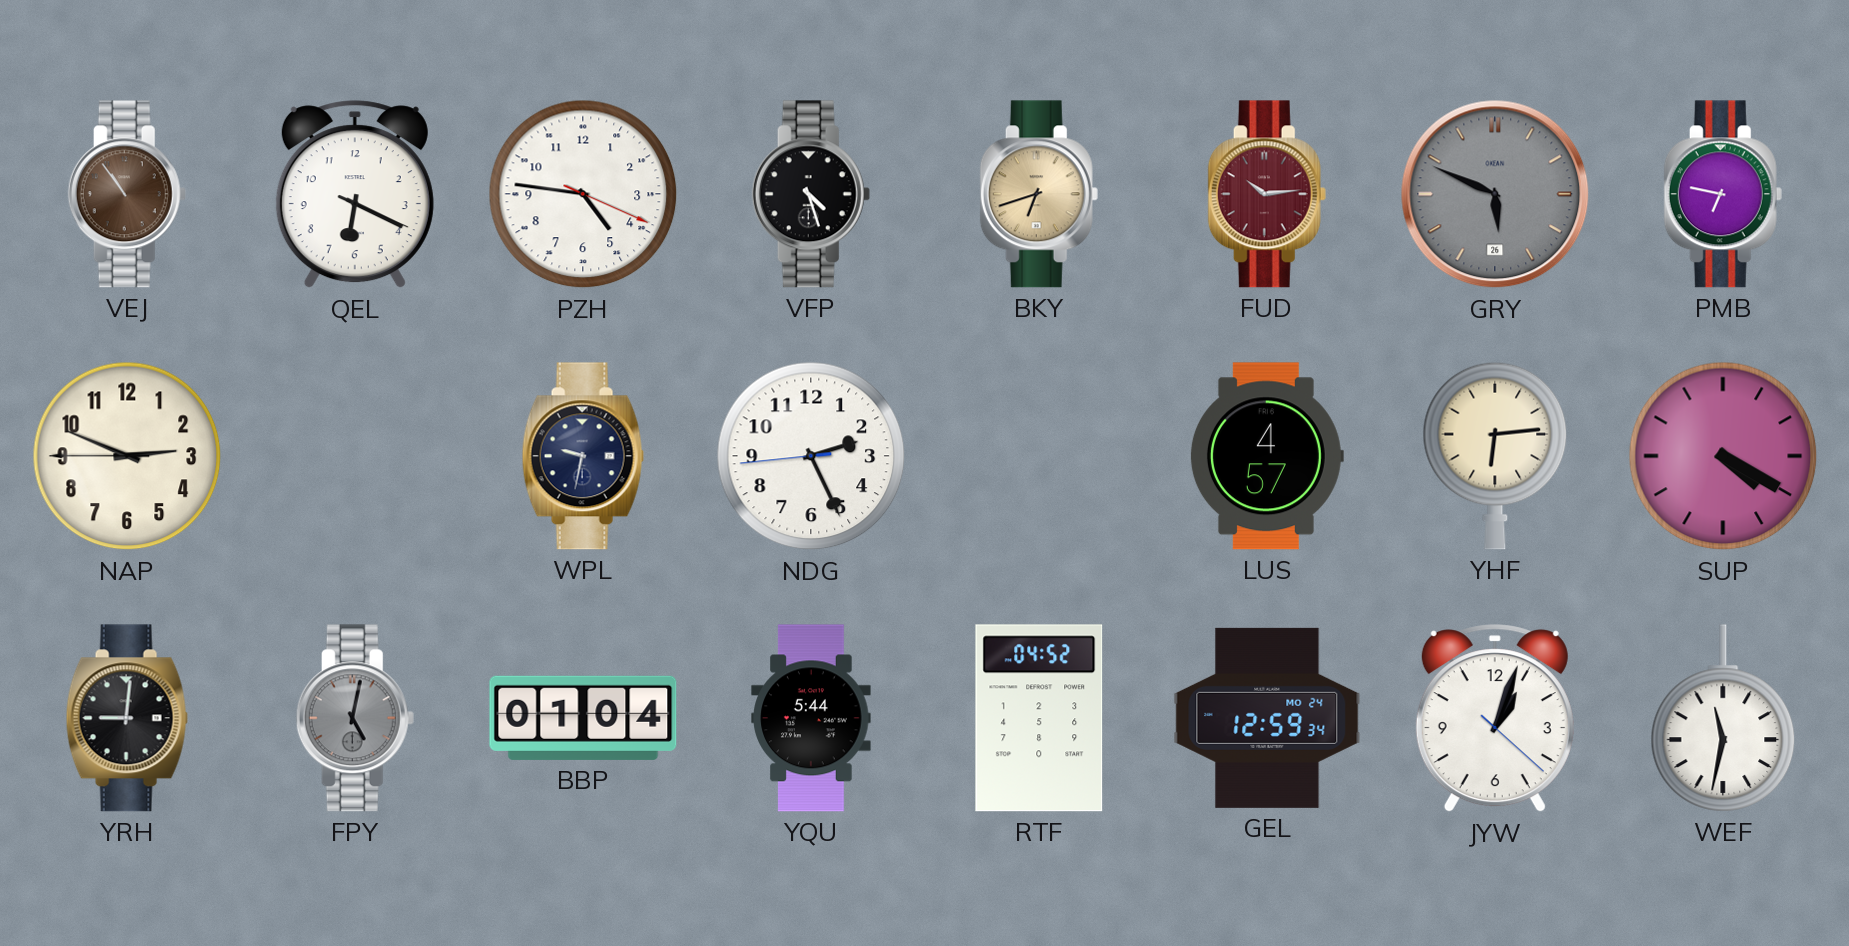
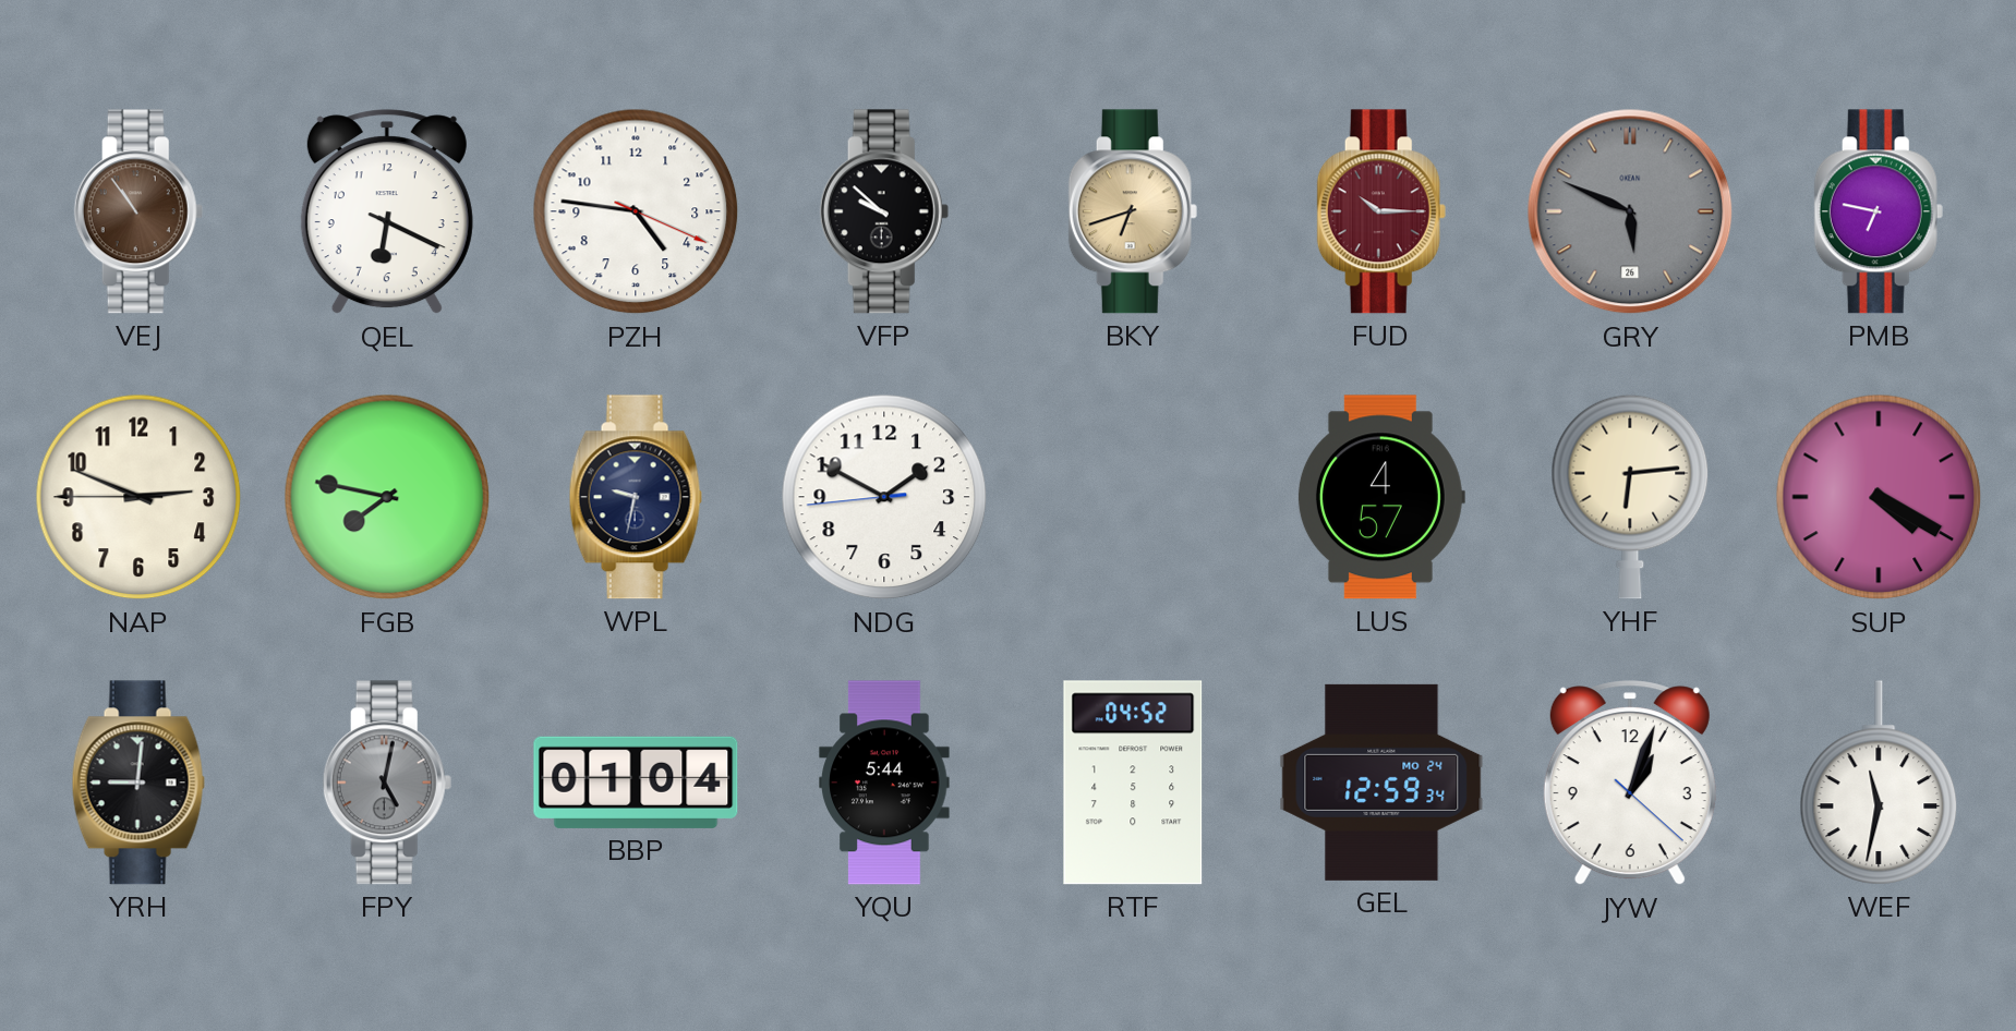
VFP: 4:27 -> 9:52 (884, 211)
FUD: 10:14 -> 10:15 (1381, 211)
FGB: none -> 7:47 (387, 497)
NDG: 2:25 -> 1:49 (884, 497)
